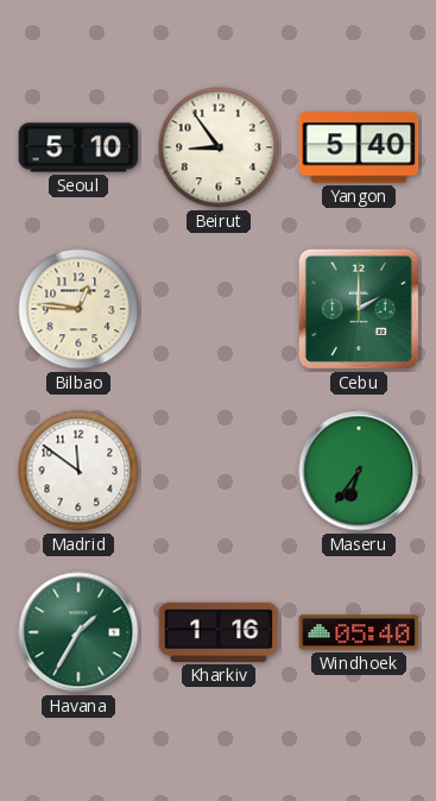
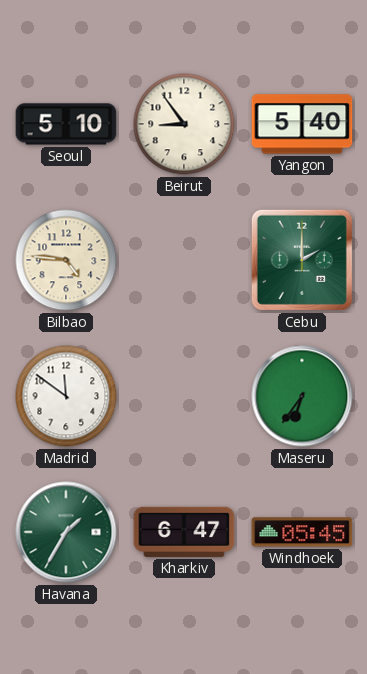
Bilbao: 12:46 -> 4:46 (66, 260)
Kharkiv: 1:16 -> 6:47 (184, 532)
Windhoek: 05:40 -> 05:45 (302, 532)
